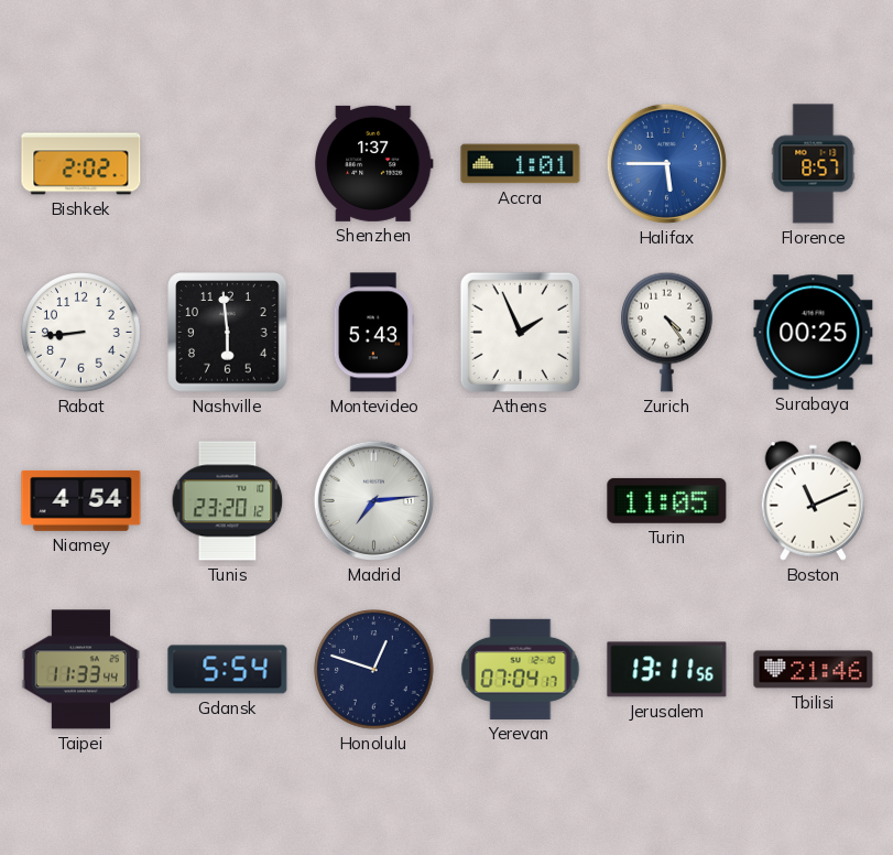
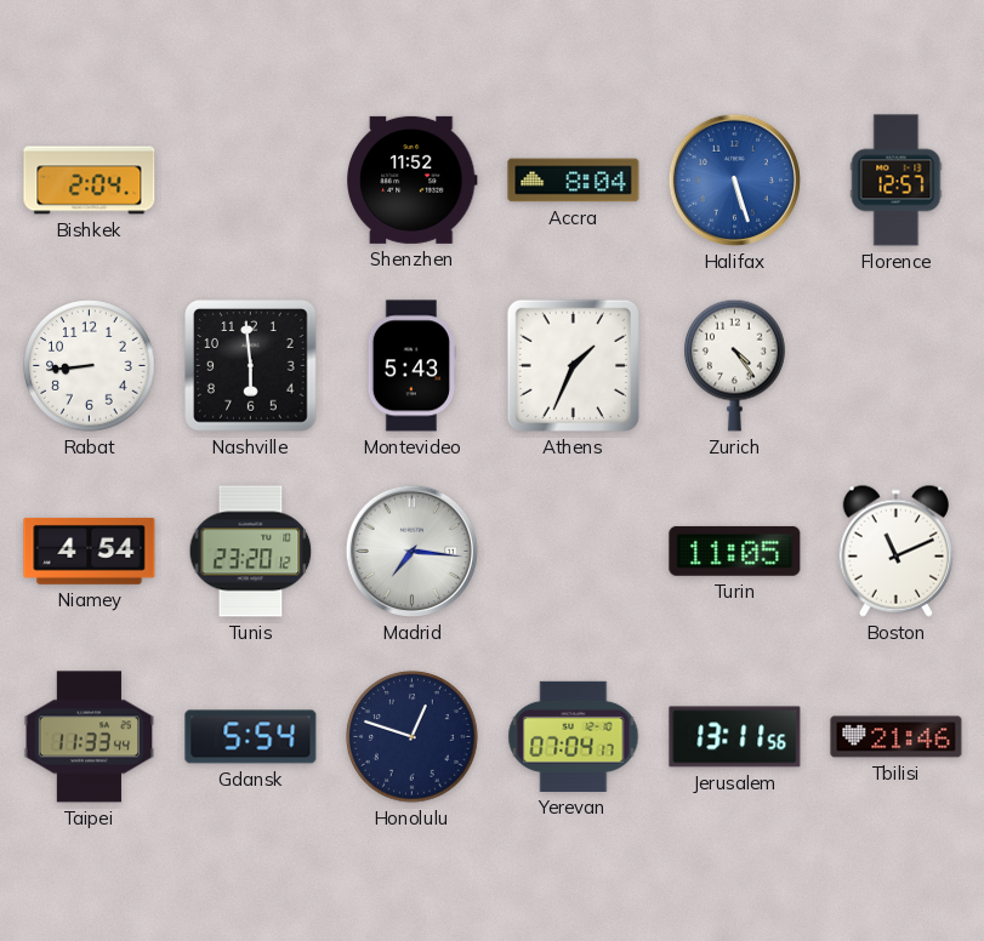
Bishkek: 2:02 -> 2:04 (90, 181)
Shenzhen: 1:37 -> 11:52 (413, 179)
Accra: 1:01 -> 8:04 (574, 181)
Halifax: 5:45 -> 5:27 (734, 179)
Florence: 8:57 -> 12:57 (897, 181)
Athens: 1:56 -> 1:34 (573, 365)
Surabaya: 00:25 -> none (814, 333)
Madrid: 7:14 -> 7:16 (411, 551)
